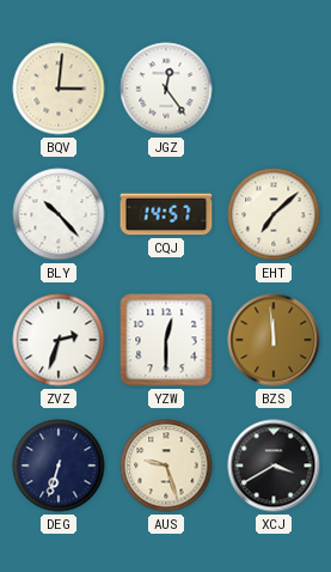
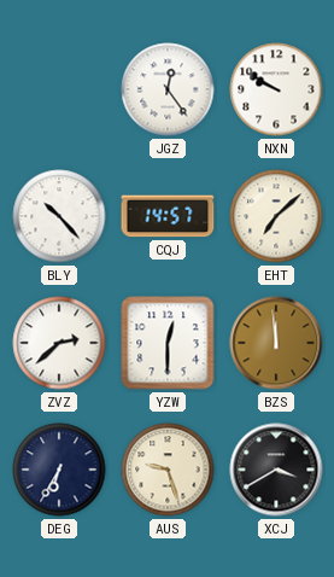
BQV: 3:01 -> none (59, 89)
NXN: none -> 9:50 (276, 89)
ZVZ: 2:33 -> 2:38 (59, 343)
DEG: 6:33 -> 6:35 (59, 470)
